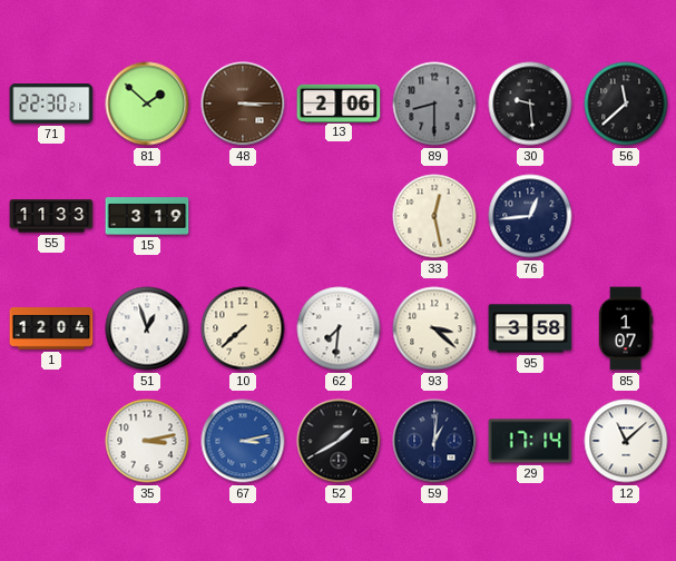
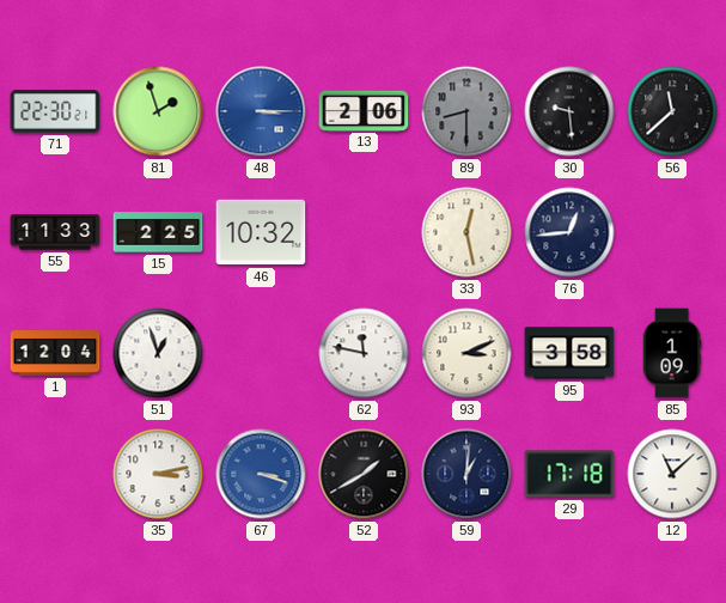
81: 1:52 -> 1:57 (158, 111)
48 dial: brown -> blue (261, 111)
15: 3:19 -> 2:25 (158, 232)
46: none -> 10:32 (261, 232)
10: 7:38 -> none (243, 328)
62: 7:31 -> 11:47 (364, 353)
93: 3:22 -> 3:11 (466, 353)
85: 1:07 -> 1:09 (672, 353)
67: 3:13 -> 3:18 (261, 474)
29: 17:14 -> 17:18 (569, 474)
